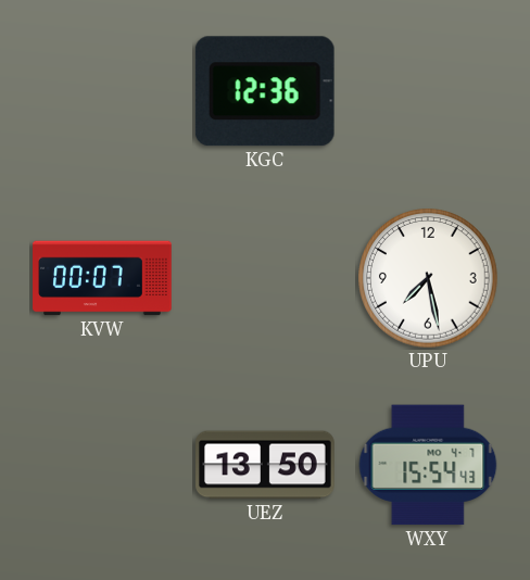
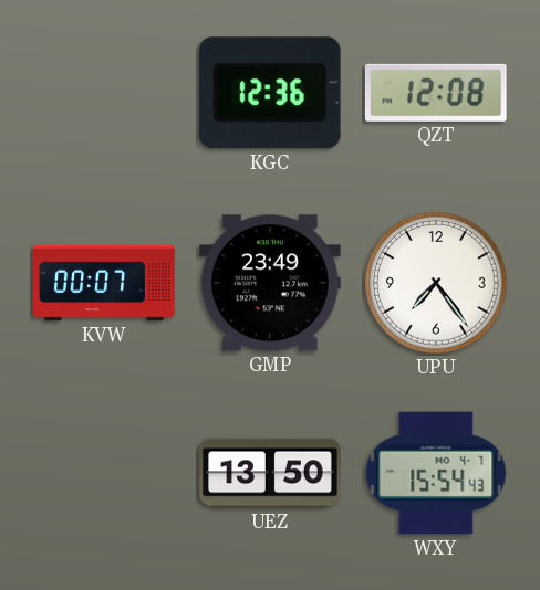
QZT: none -> 12:08 (436, 93)
GMP: none -> 23:49 (271, 283)
UPU: 7:28 -> 7:24 (436, 283)
